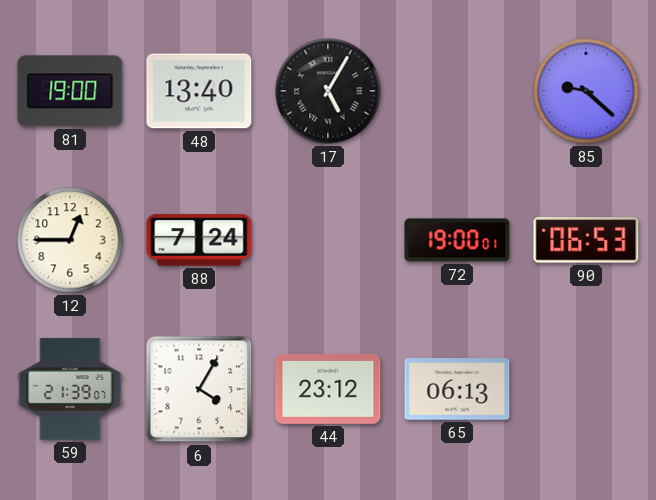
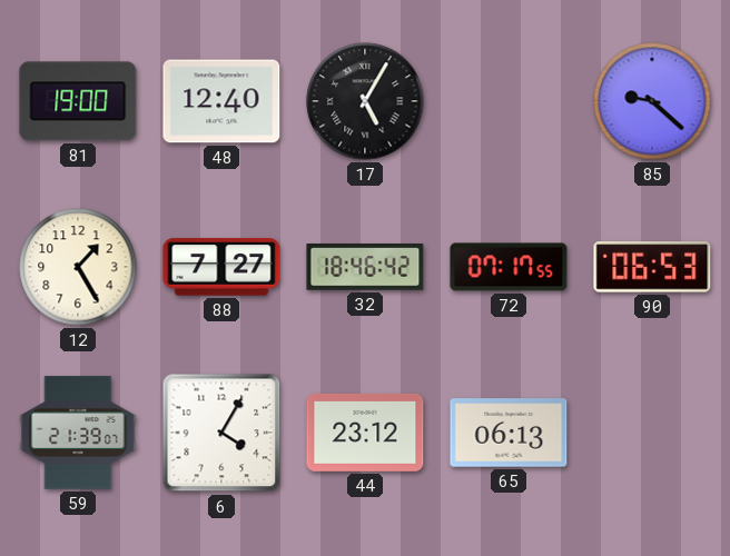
48: 13:40 -> 12:40 (221, 101)
12: 12:45 -> 1:25 (78, 267)
88: 7:24 -> 7:27 (221, 267)
32: none -> 18:46 (365, 268)
72: 19:00 -> 07:17 (509, 267)
